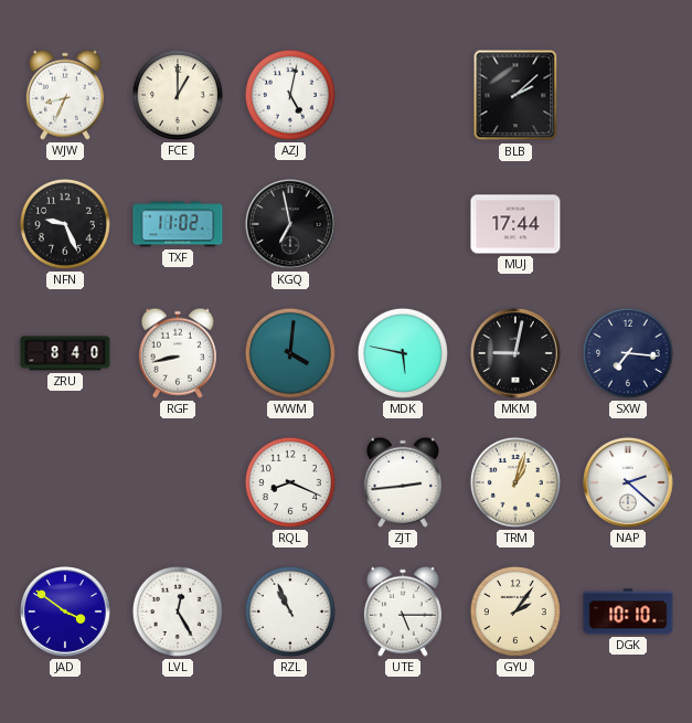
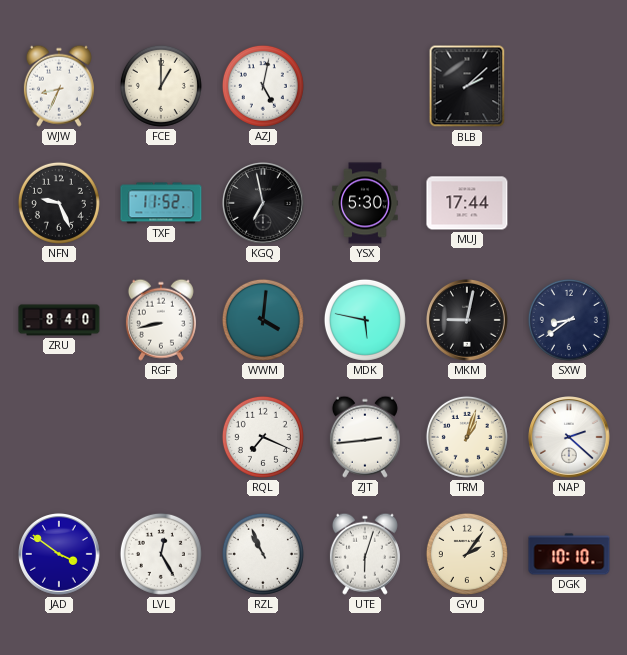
TXF: 11:02 -> 11:52 (161, 203)
YSX: none -> 5:30 (365, 203)
SXW: 7:16 -> 8:39 (569, 320)
RQL: 8:19 -> 7:19 (263, 437)
UTE: 5:15 -> 6:03 (365, 554)
